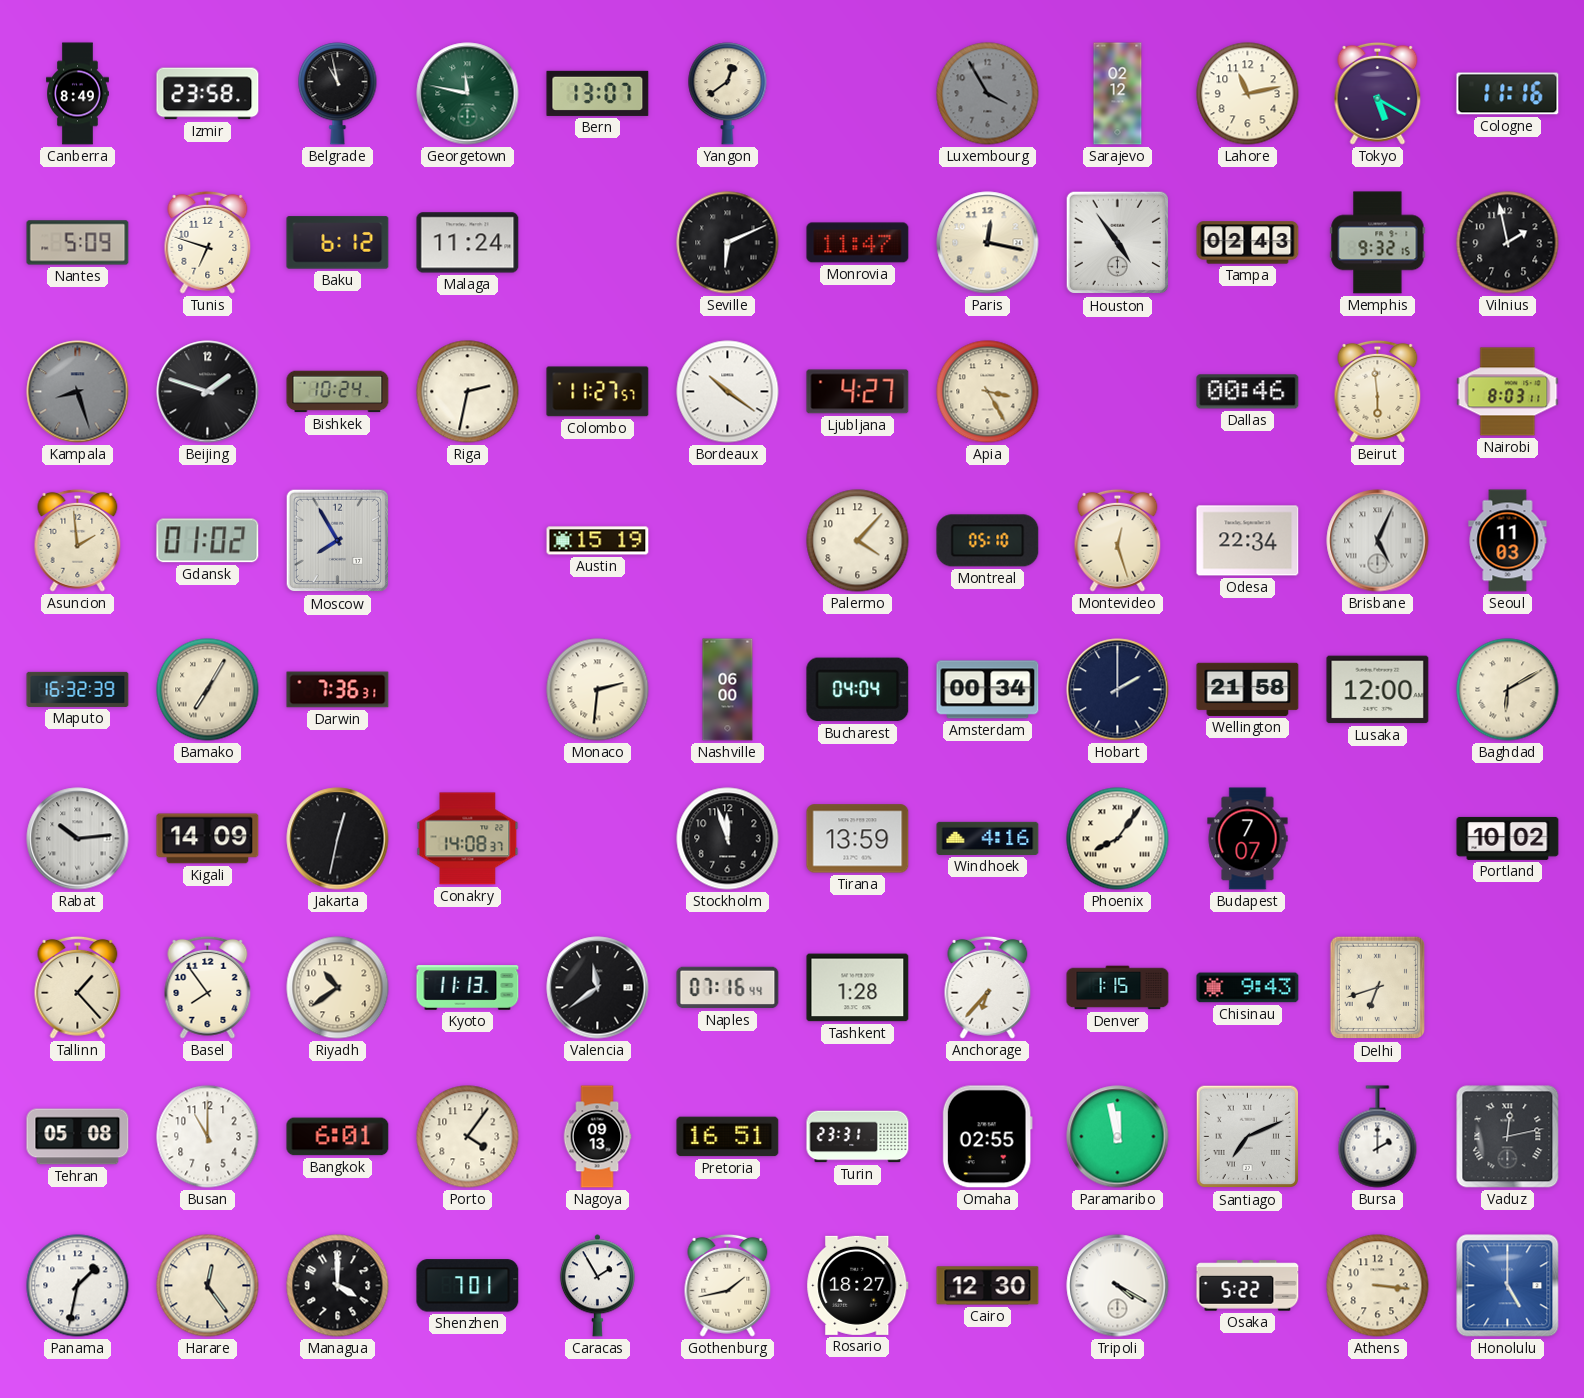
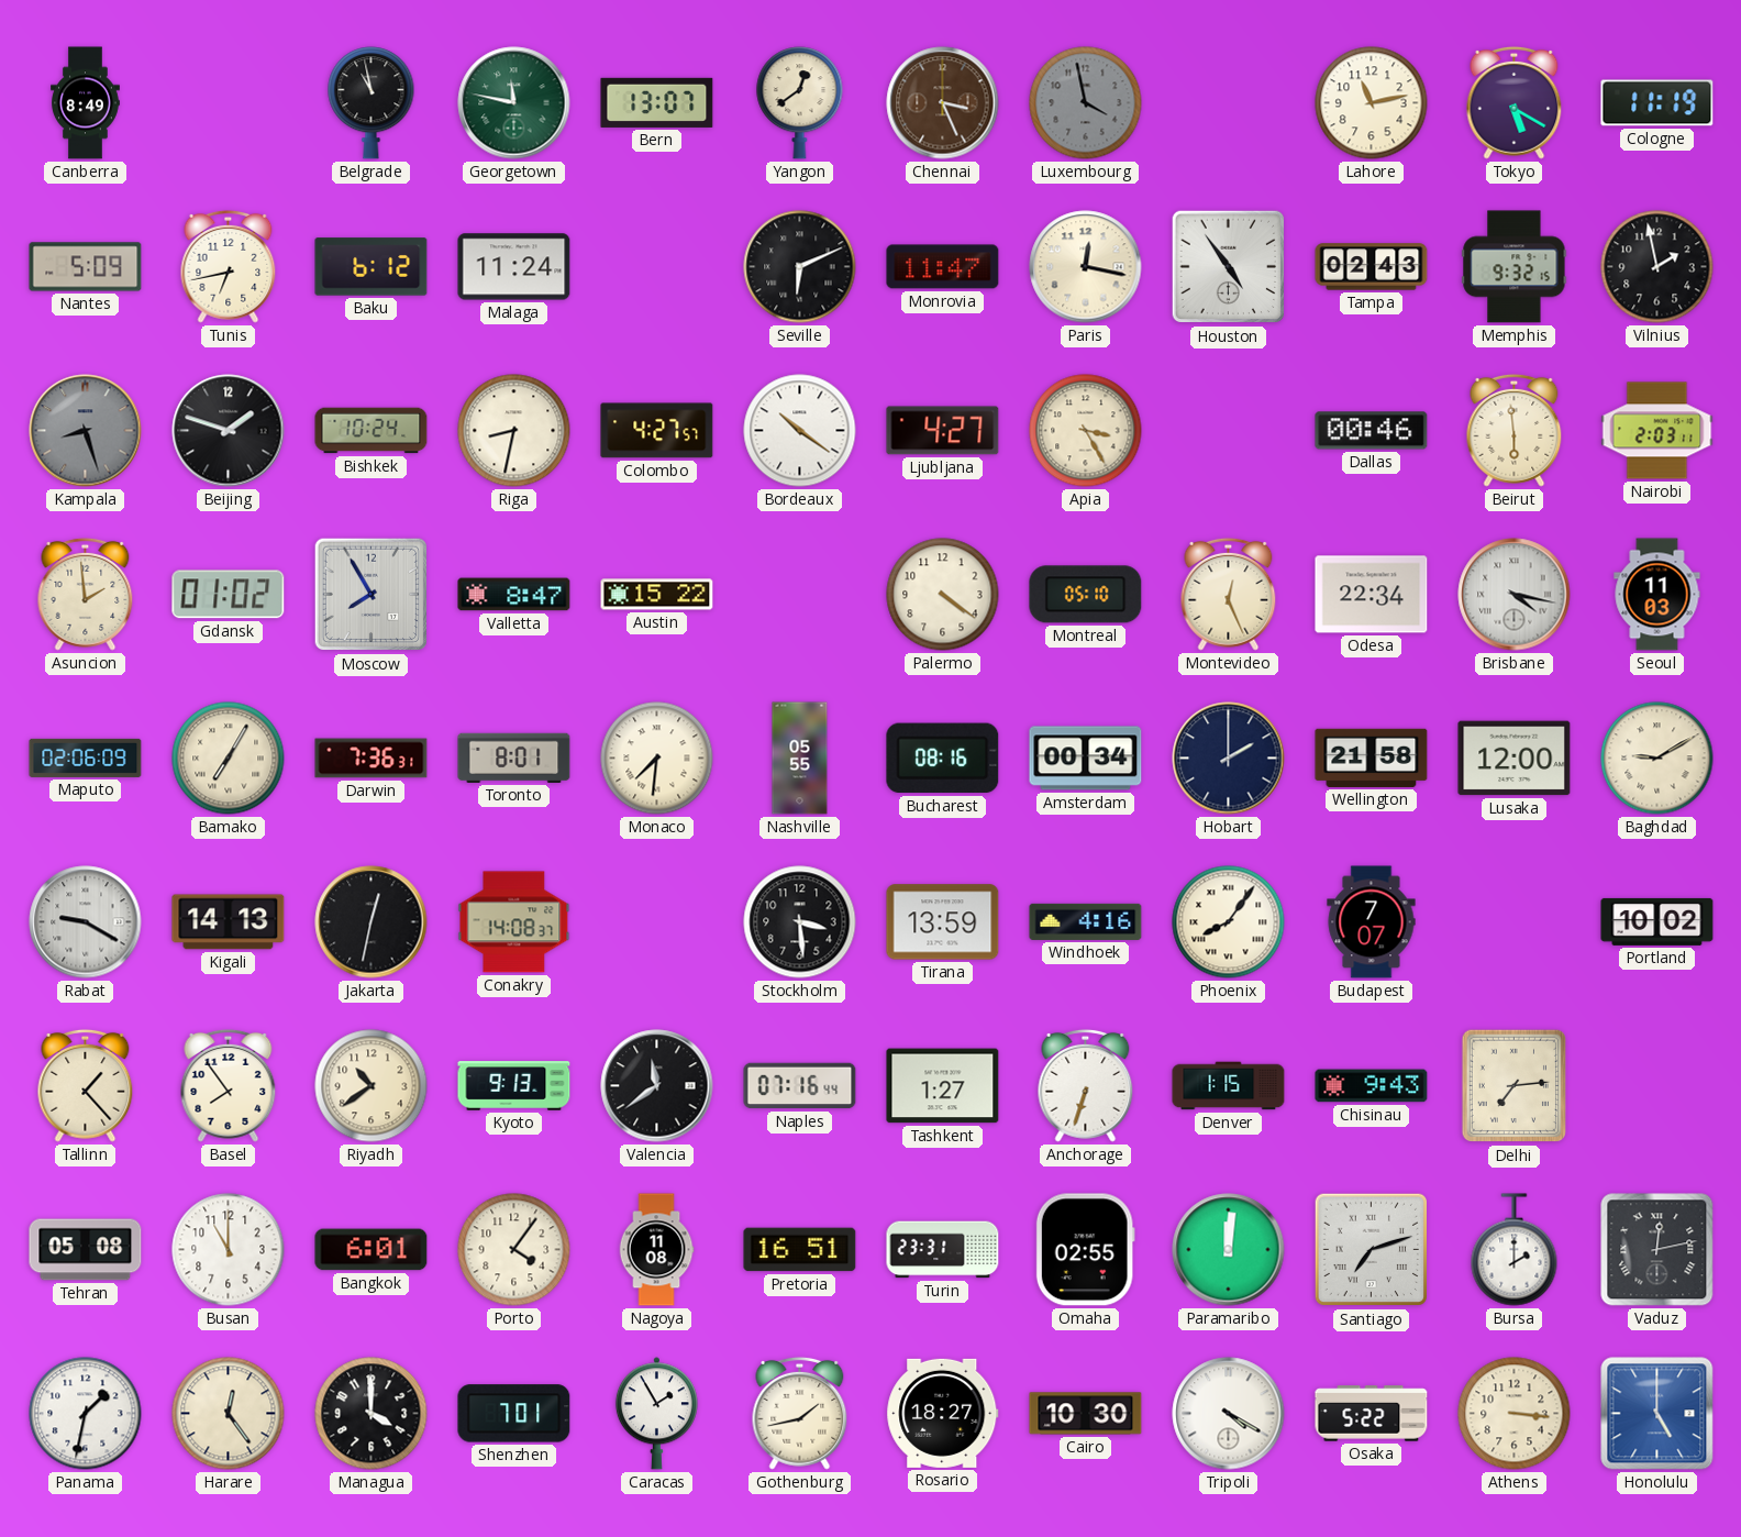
Izmir: 23:58 -> none (208, 94)
Chennai: none -> 3:26 (943, 103)
Luxembourg: 3:55 -> 3:58 (1086, 103)
Sarajevo: 02:12 -> none (1118, 94)
Cologne: 11:16 -> 11:19 (1657, 103)
Tunis: 6:48 -> 6:43 (229, 266)
Riga: 2:32 -> 8:32 (514, 431)
Colombo: 11:27 -> 4:27 (657, 431)
Nairobi: 8:03 -> 2:03 (1657, 431)
Valletta: none -> 8:47 (514, 595)
Austin: 15:19 -> 15:22 (657, 595)
Palermo: 4:07 -> 4:21 (943, 595)
Montevideo: 12:27 -> 12:26 (1229, 594)
Brisbane: 5:04 -> 4:17 (1515, 595)
Maputo: 16:32 -> 02:06 (86, 758)
Toronto: none -> 8:01 (514, 758)
Monaco: 2:31 -> 7:31 (657, 759)
Nashville: 06:00 -> 05:55 (800, 759)
Bucharest: 04:04 -> 08:16 (943, 759)
Baghdad: 6:10 -> 9:10 (1657, 759)
Rabat: 10:14 -> 9:20 (86, 922)
Kigali: 14:09 -> 14:13 (229, 922)
Stockholm: 11:57 -> 3:29 (800, 922)
Kyoto: 11:13 -> 9:13 (514, 1086)
Tashkent: 1:28 -> 1:27 (943, 1086)
Anchorage: 6:37 -> 6:33 (1086, 1085)
Delhi: 6:42 -> 7:14 (1513, 1086)
Nagoya: 09:13 -> 11:08 (656, 1250)
Paramaribo: 11:58 -> 12:01 (1229, 1250)
Santiago: 7:11 -> 7:12 (1372, 1250)
Cairo: 12:30 -> 10:30 (1086, 1414)
